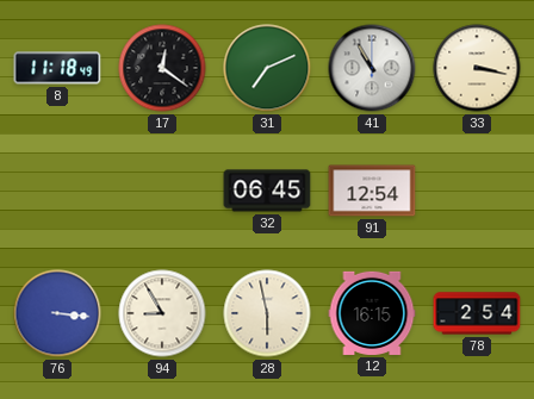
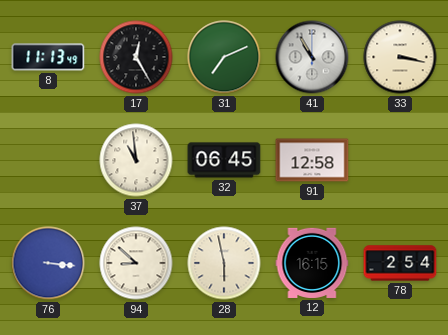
8: 11:18 -> 11:13 (48, 57)
17: 12:21 -> 12:25 (136, 57)
37: none -> 10:59 (136, 160)
91: 12:54 -> 12:58 (312, 160)
94: 8:55 -> 8:52 (136, 263)
